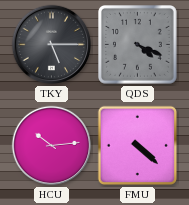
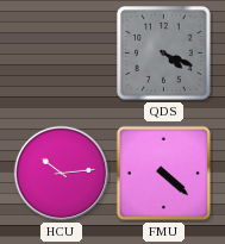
TKY: 5:15 -> none (52, 45)
